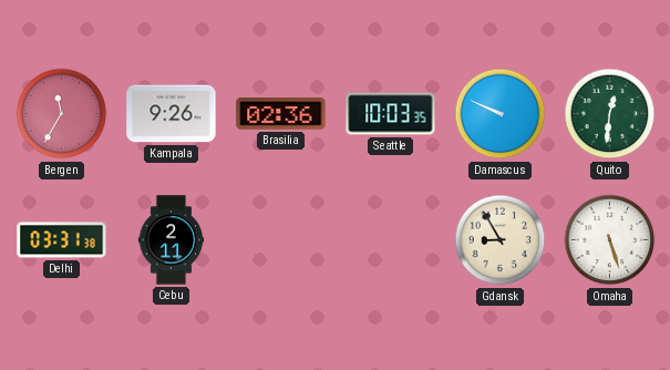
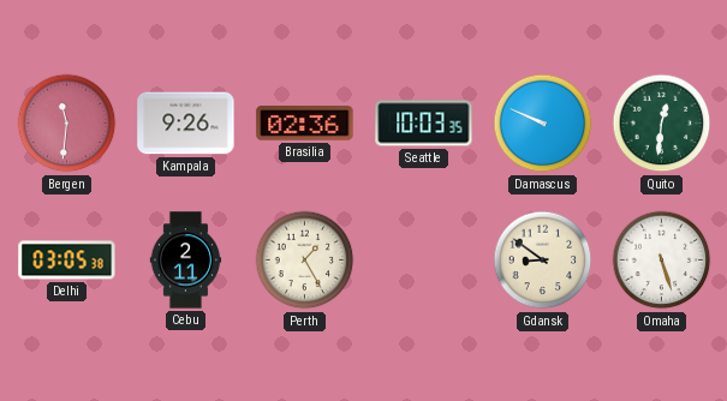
Bergen: 11:35 -> 11:31 (67, 124)
Delhi: 03:31 -> 03:05 (67, 261)
Perth: none -> 1:25 (305, 261)
Gdansk: 8:55 -> 8:51 (543, 261)
